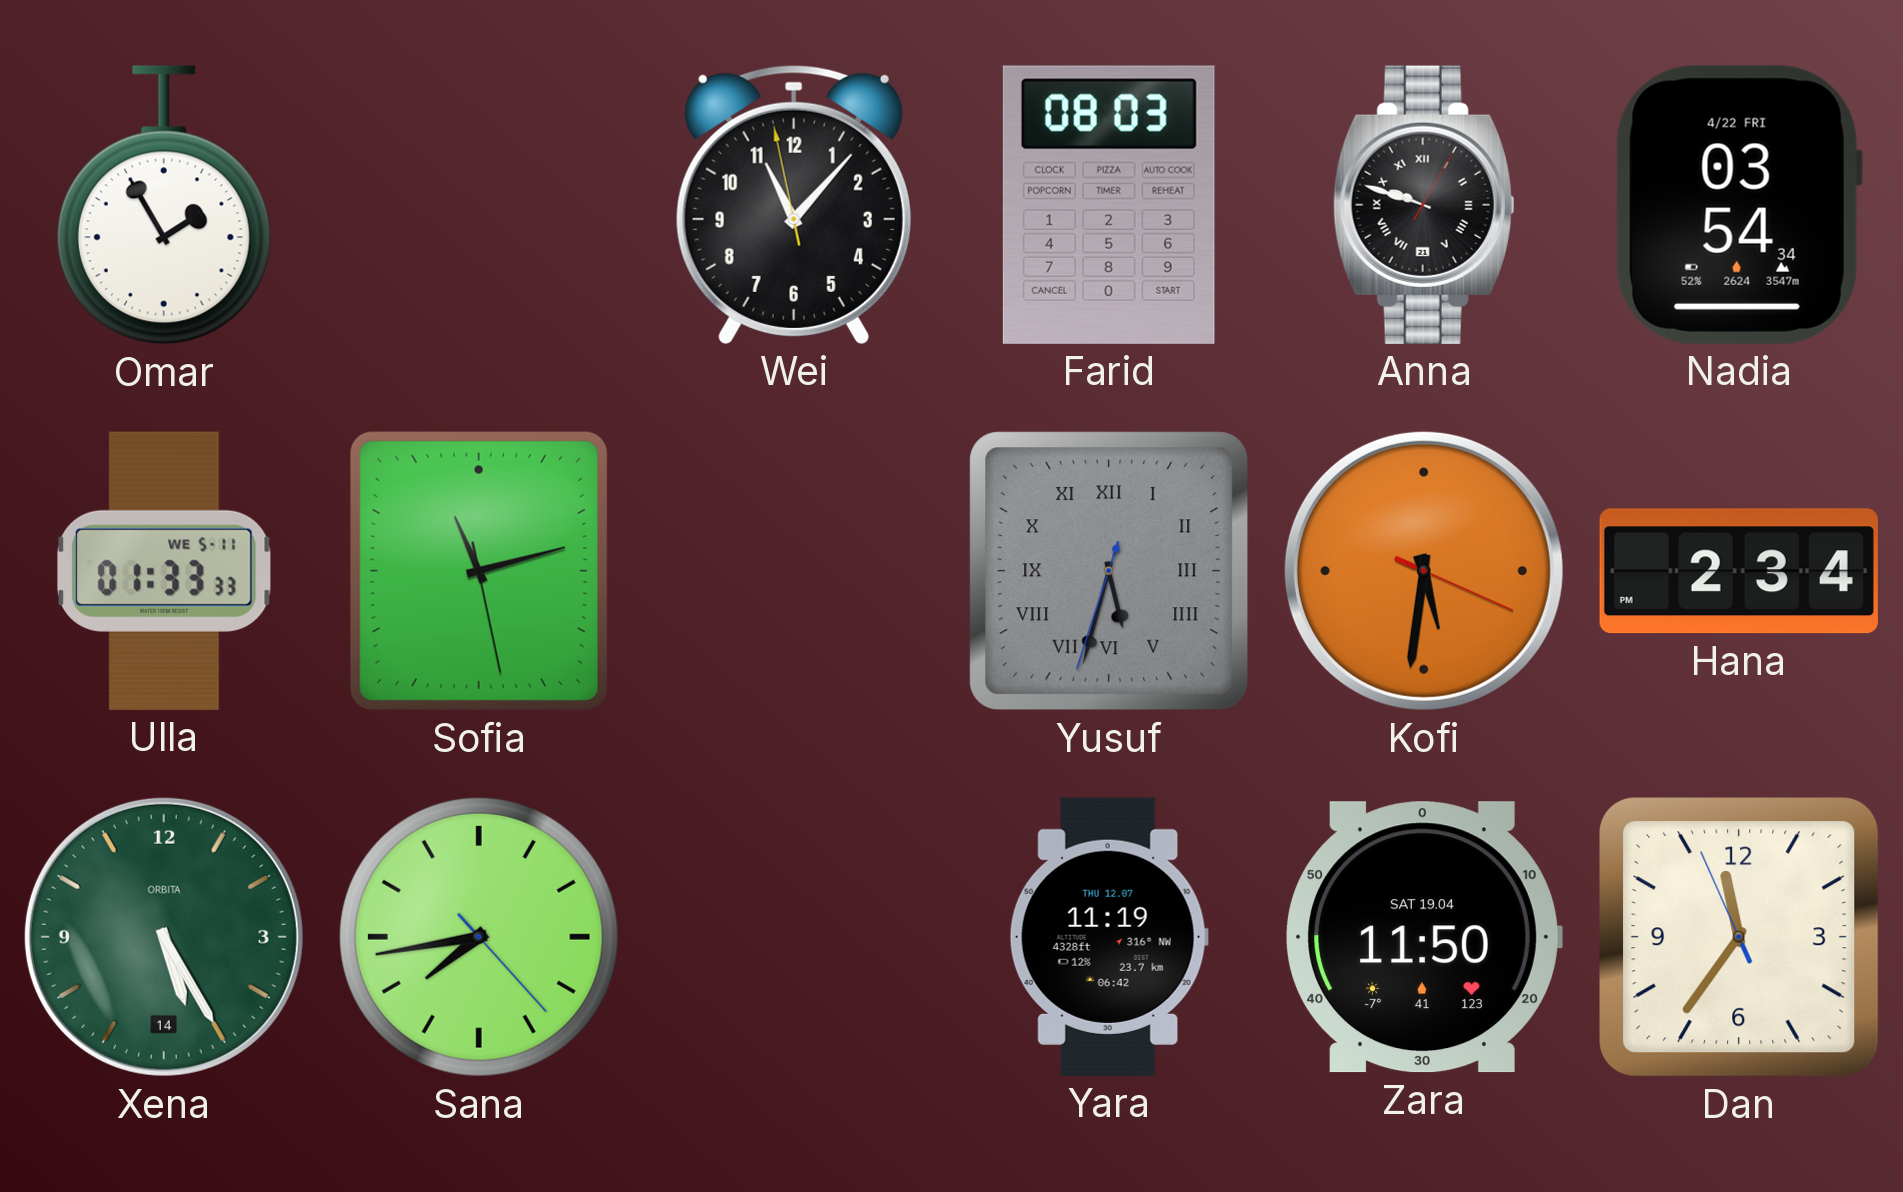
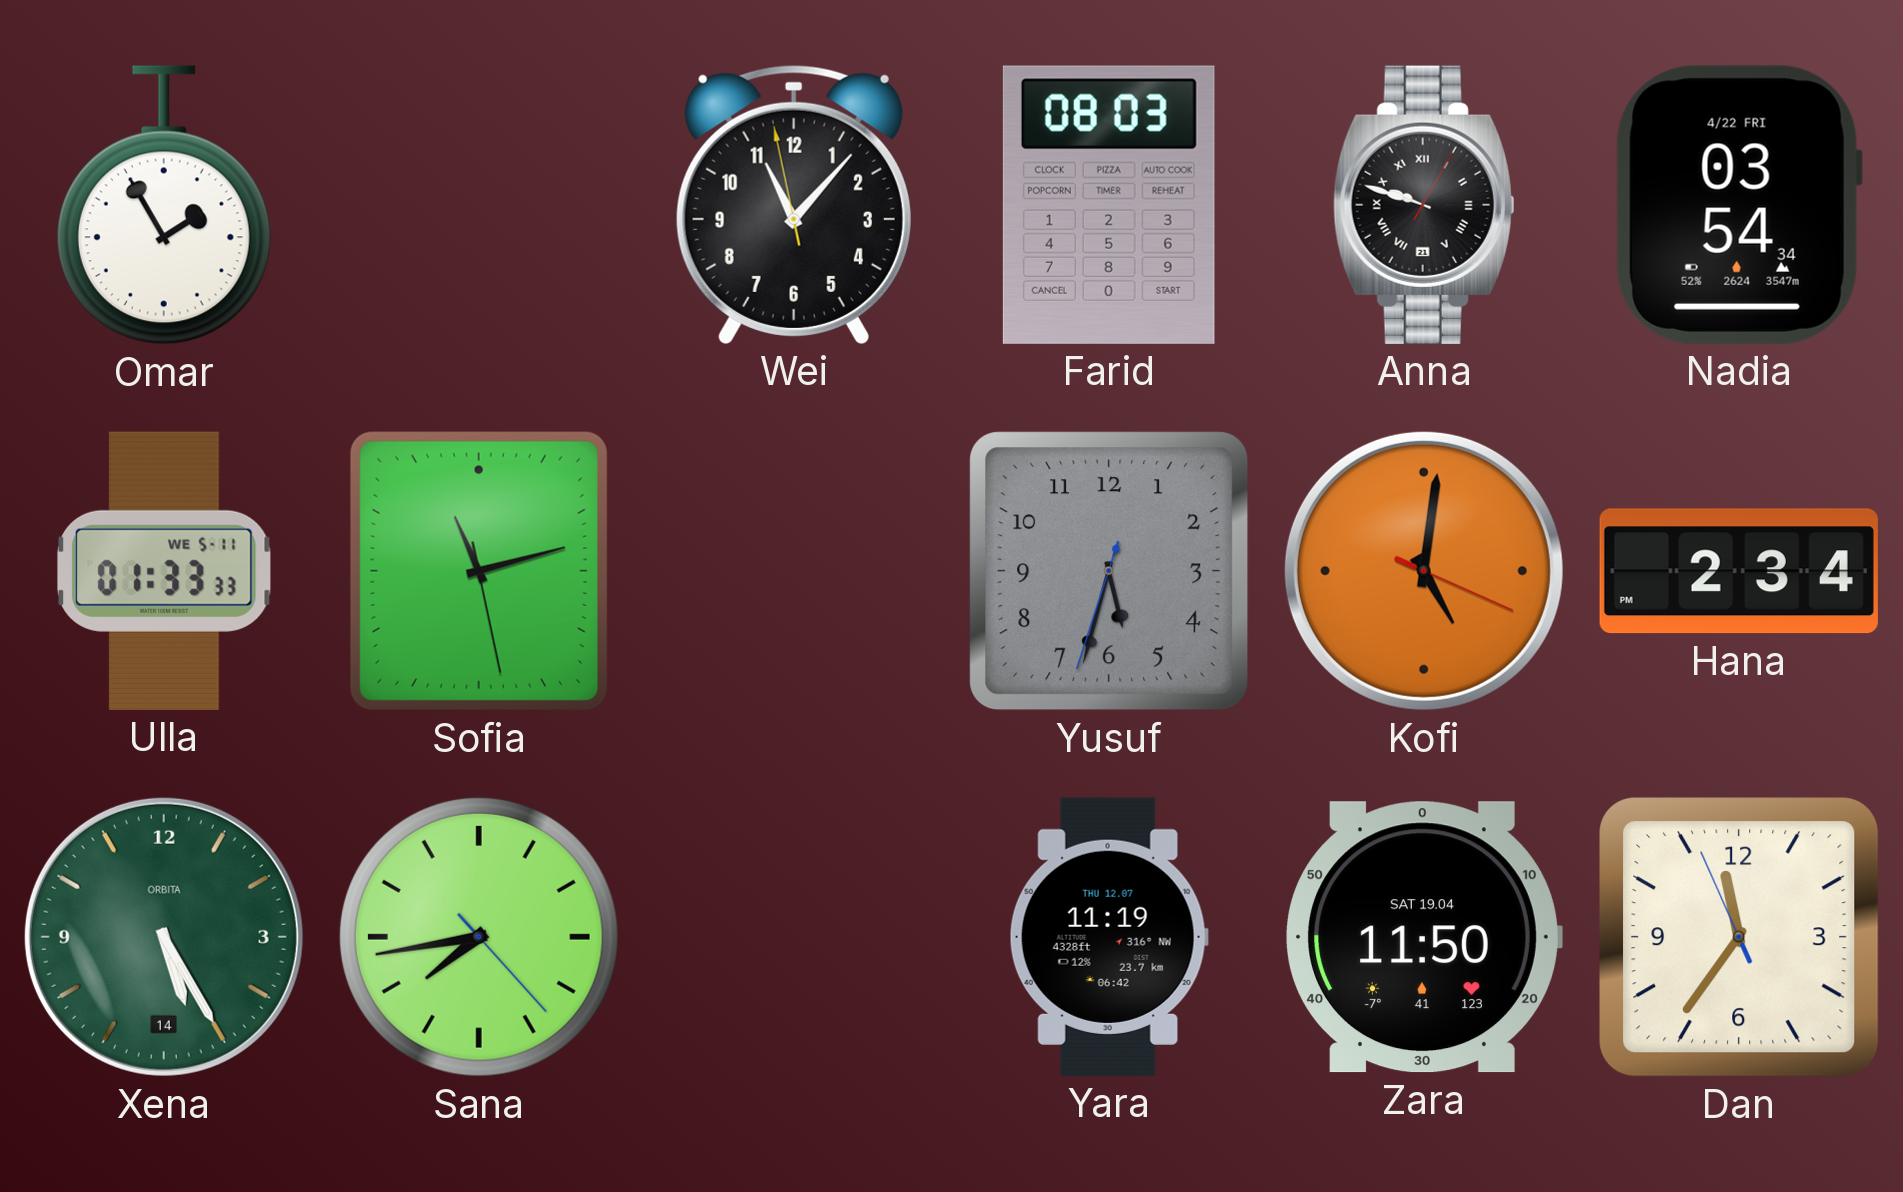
Yusuf numerals: Roman -> Arabic (1109, 571)
Kofi: 5:31 -> 5:01 (1424, 571)
